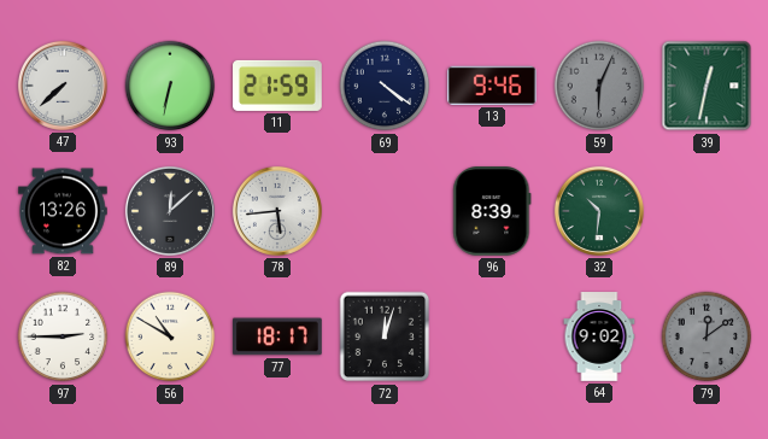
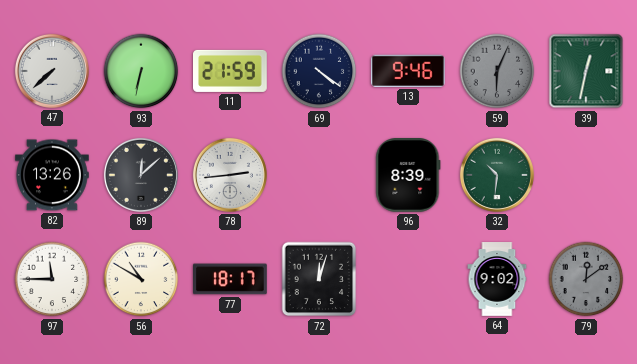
78: 5:44 -> 2:44 (230, 175)
97: 2:45 -> 11:45 (52, 279)
